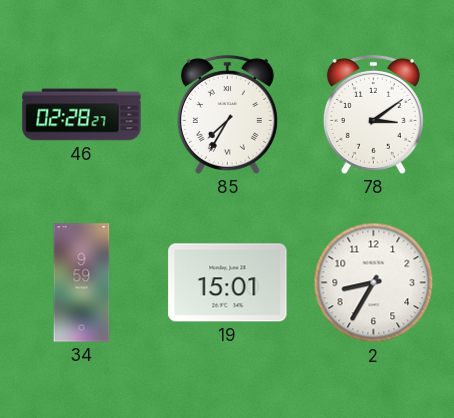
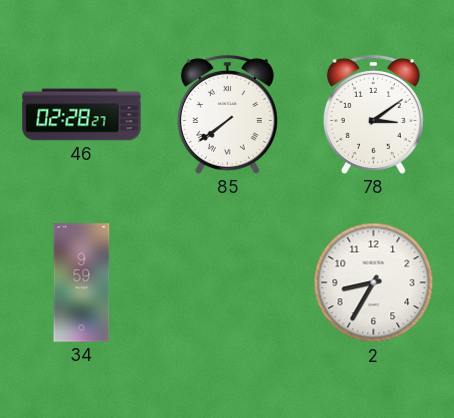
85: 7:35 -> 7:39 (227, 114)
19: 15:01 -> none (228, 283)
